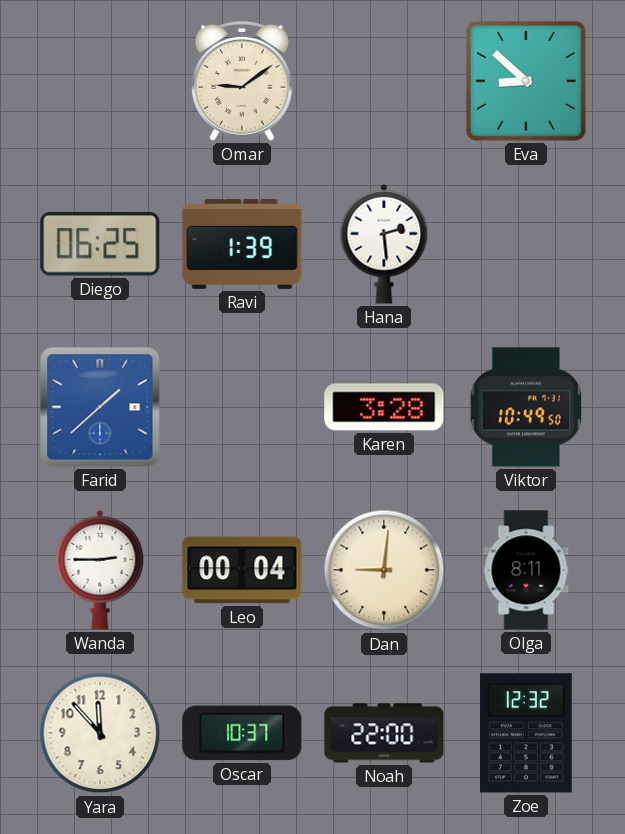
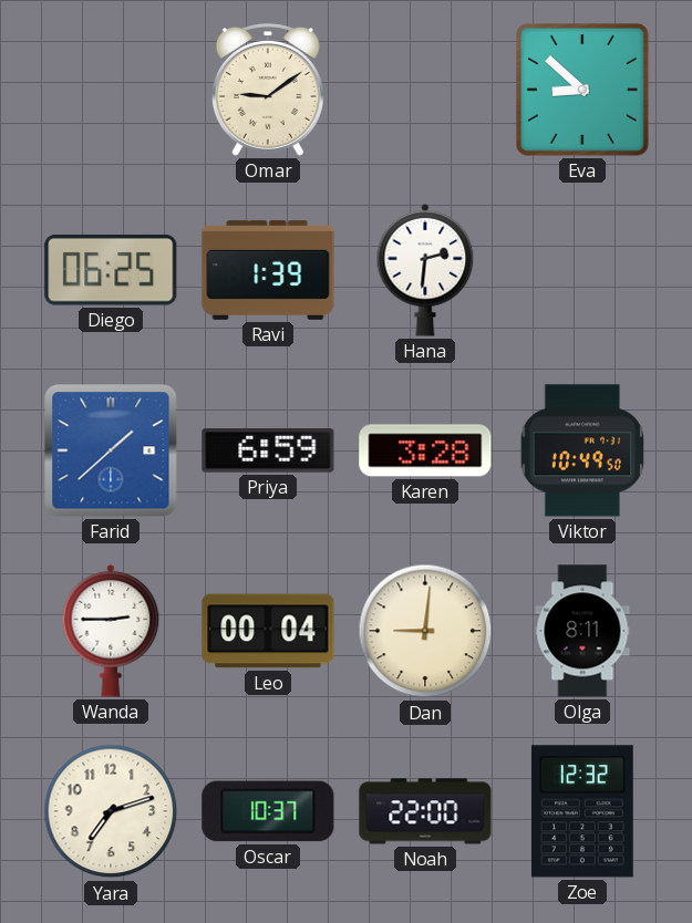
Hana: 2:29 -> 2:31 (425, 270)
Priya: none -> 6:59 (268, 450)
Yara: 11:53 -> 7:12 (111, 811)
